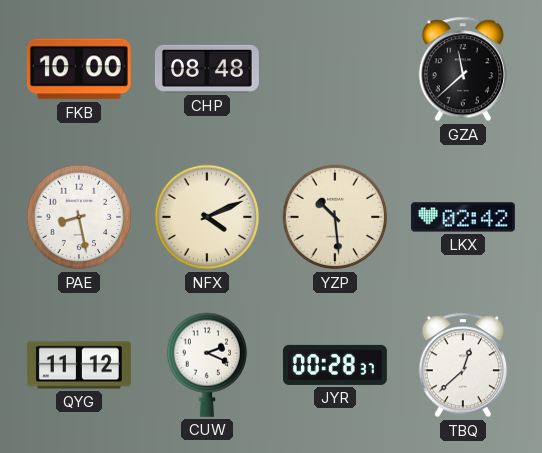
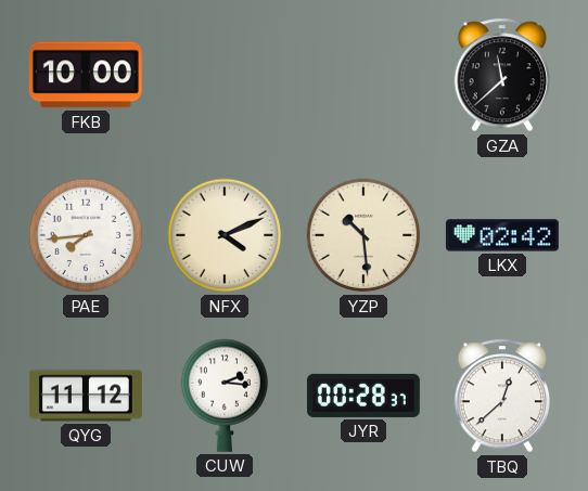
CHP: 08:48 -> none (207, 69)
PAE: 8:28 -> 7:44 (86, 235)
CUW: 2:19 -> 2:16 (225, 396)
